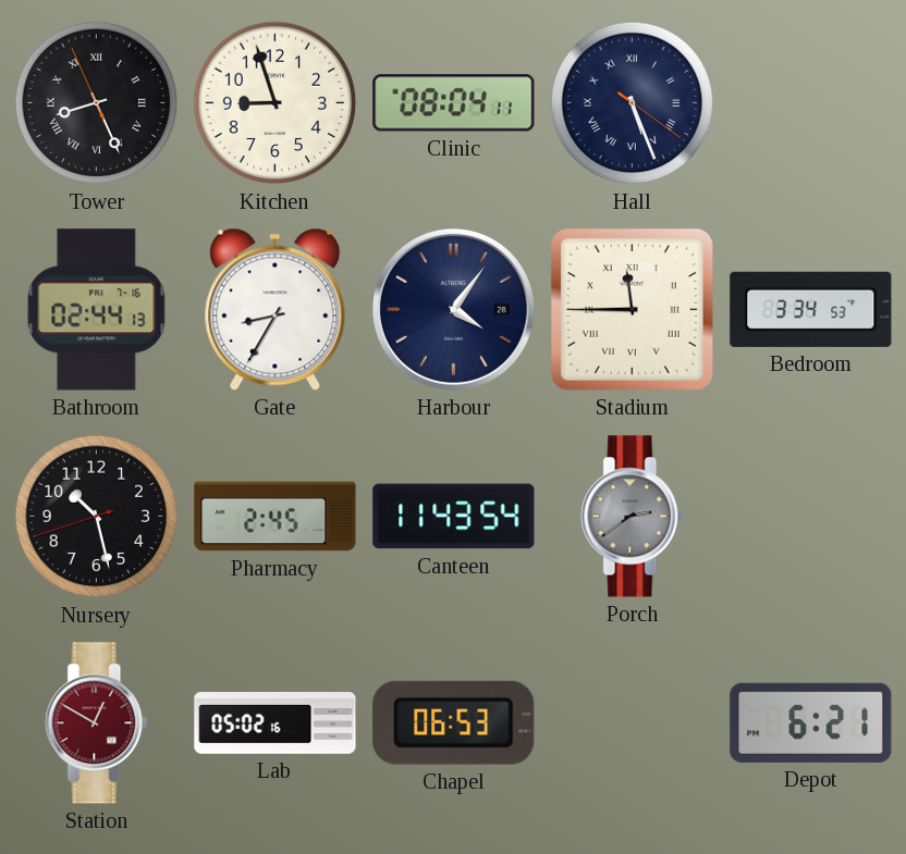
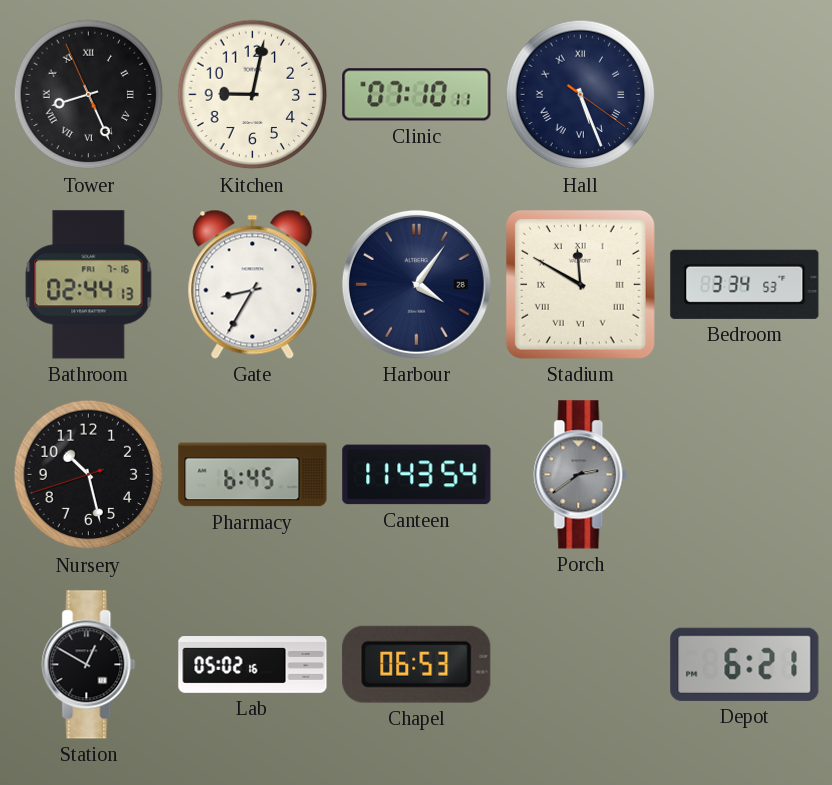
Kitchen: 8:57 -> 9:02 (253, 95)
Clinic: 08:04 -> 07:10 (417, 95)
Stadium: 11:45 -> 11:50 (580, 284)
Pharmacy: 2:45 -> 6:45 (253, 475)
Station dial: burgundy -> black (89, 665)
